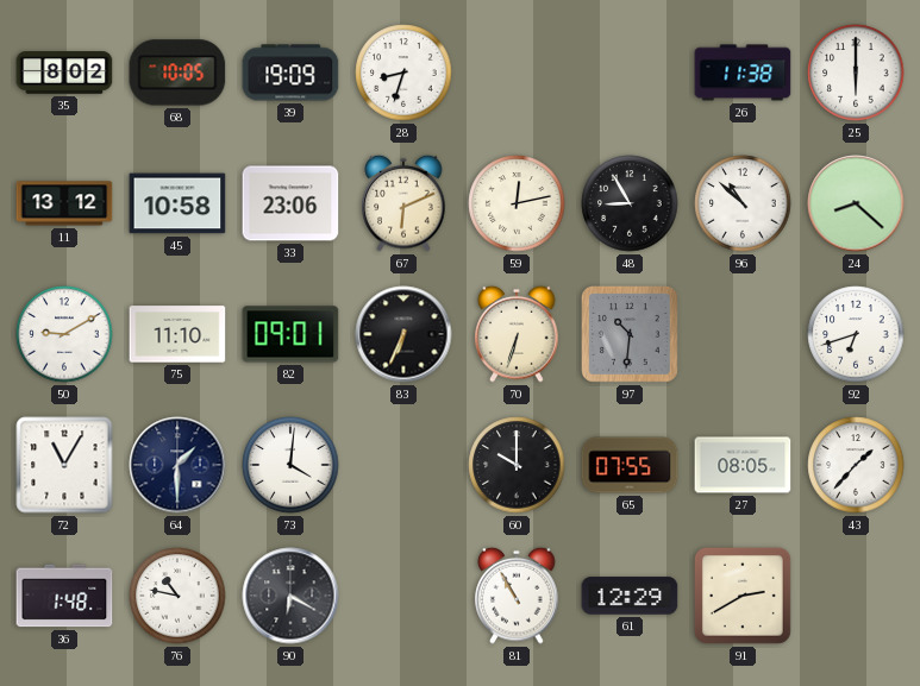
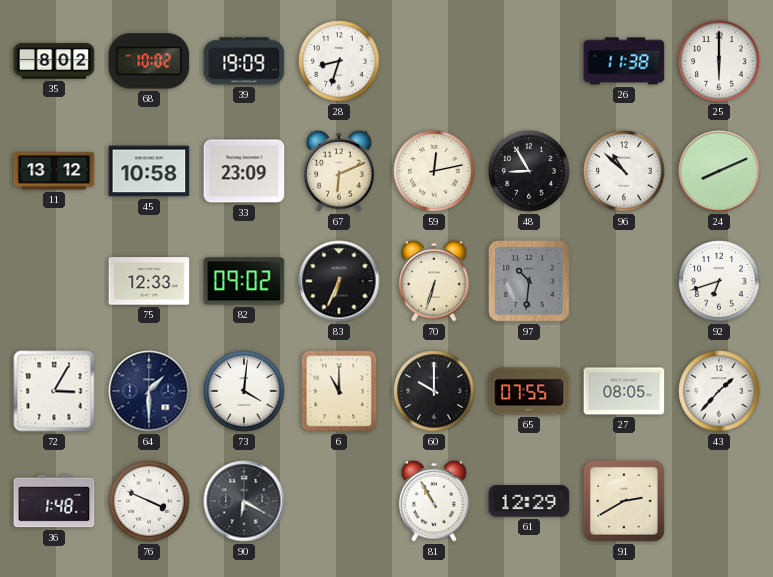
68: 10:05 -> 10:02 (149, 61)
33: 23:06 -> 23:09 (244, 171)
24: 8:22 -> 8:11 (719, 171)
50: 9:10 -> none (64, 334)
75: 11:10 -> 12:33 (149, 281)
82: 09:01 -> 09:02 (244, 281)
72: 11:05 -> 3:05 (54, 391)
6: none -> 11:00 (339, 391)
76: 10:47 -> 3:49 (149, 501)
